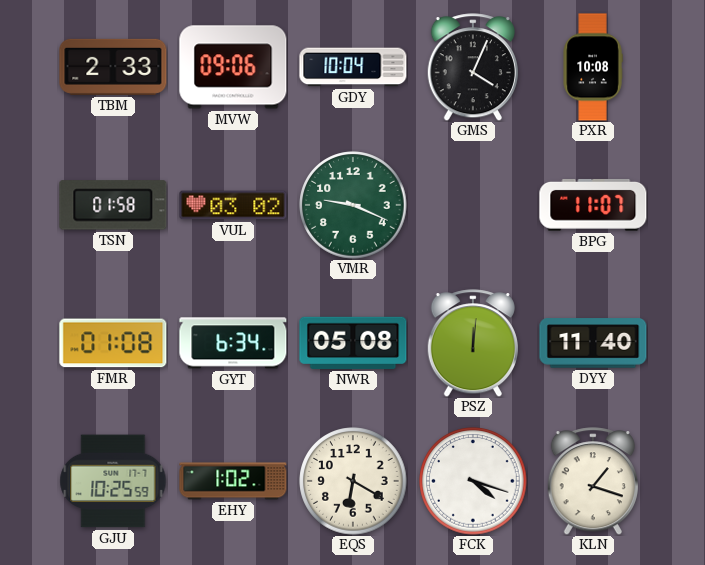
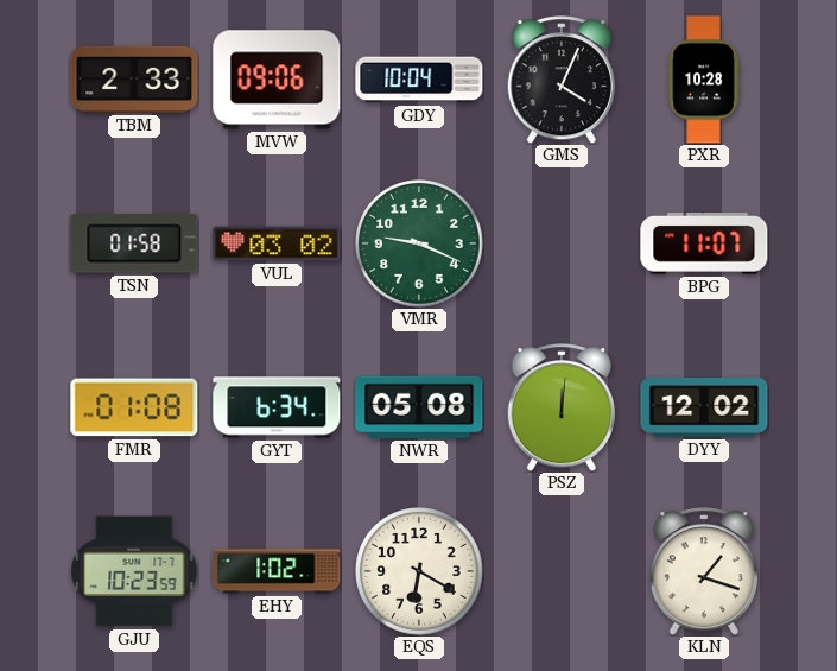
PXR: 10:08 -> 10:28 (704, 80)
DYY: 11:40 -> 12:02 (704, 407)
GJU: 10:25 -> 10:23 (134, 571)
FCK: 4:18 -> none (473, 481)
